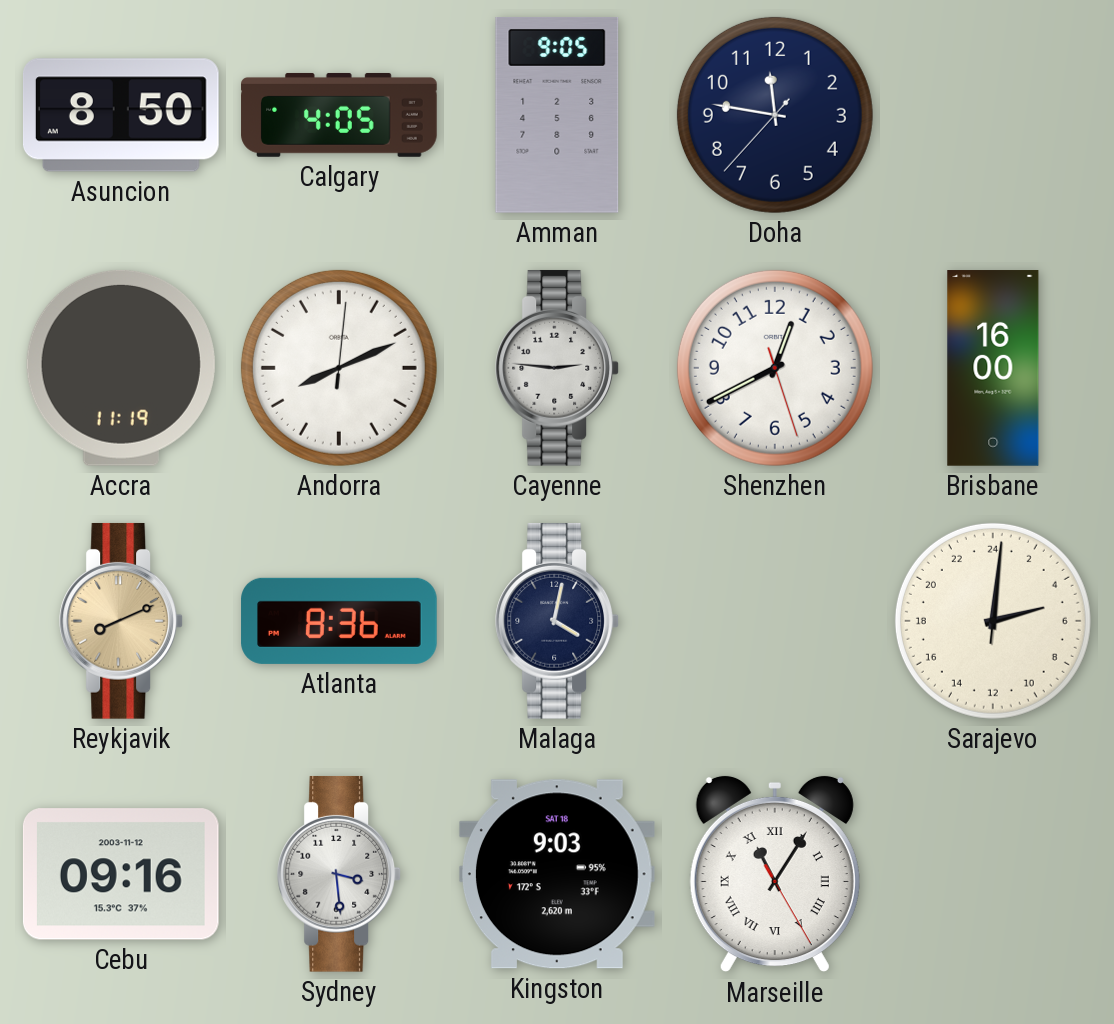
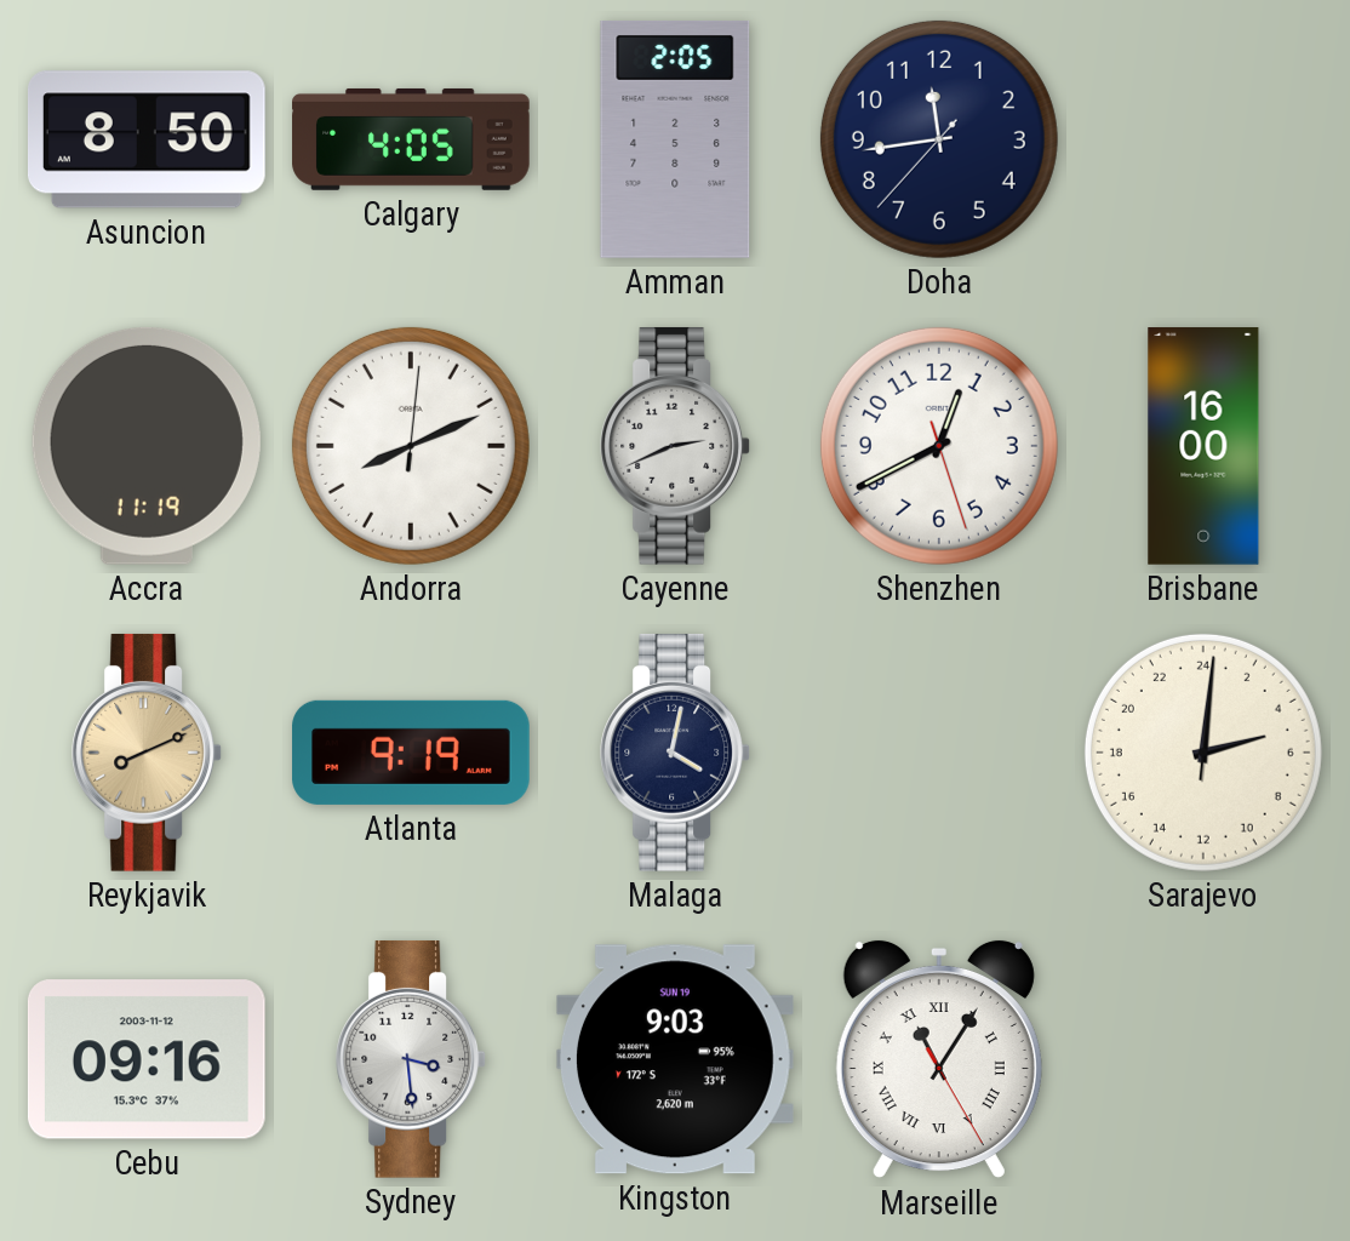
Amman: 9:05 -> 2:05 (675, 141)
Doha: 11:46 -> 11:43 (939, 139)
Cayenne: 2:46 -> 2:41 (676, 446)
Atlanta: 8:36 -> 9:19 (411, 753)
Kingston date: SAT 18 -> SUN 19 (675, 1059)
